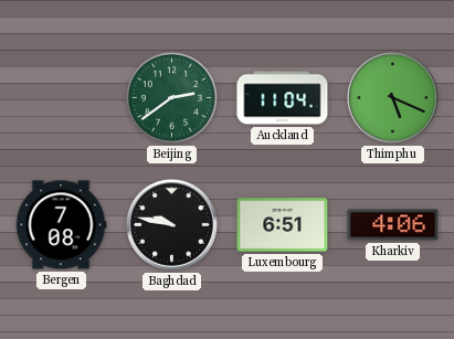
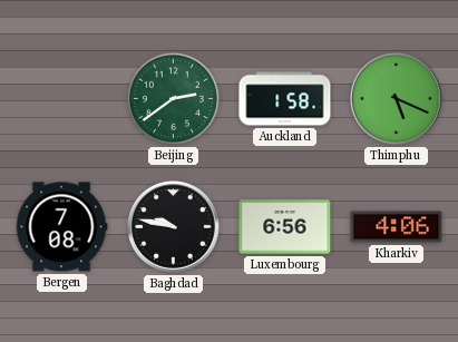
Auckland: 11:04 -> 1:58 (285, 99)
Luxembourg: 6:51 -> 6:56 (285, 227)
